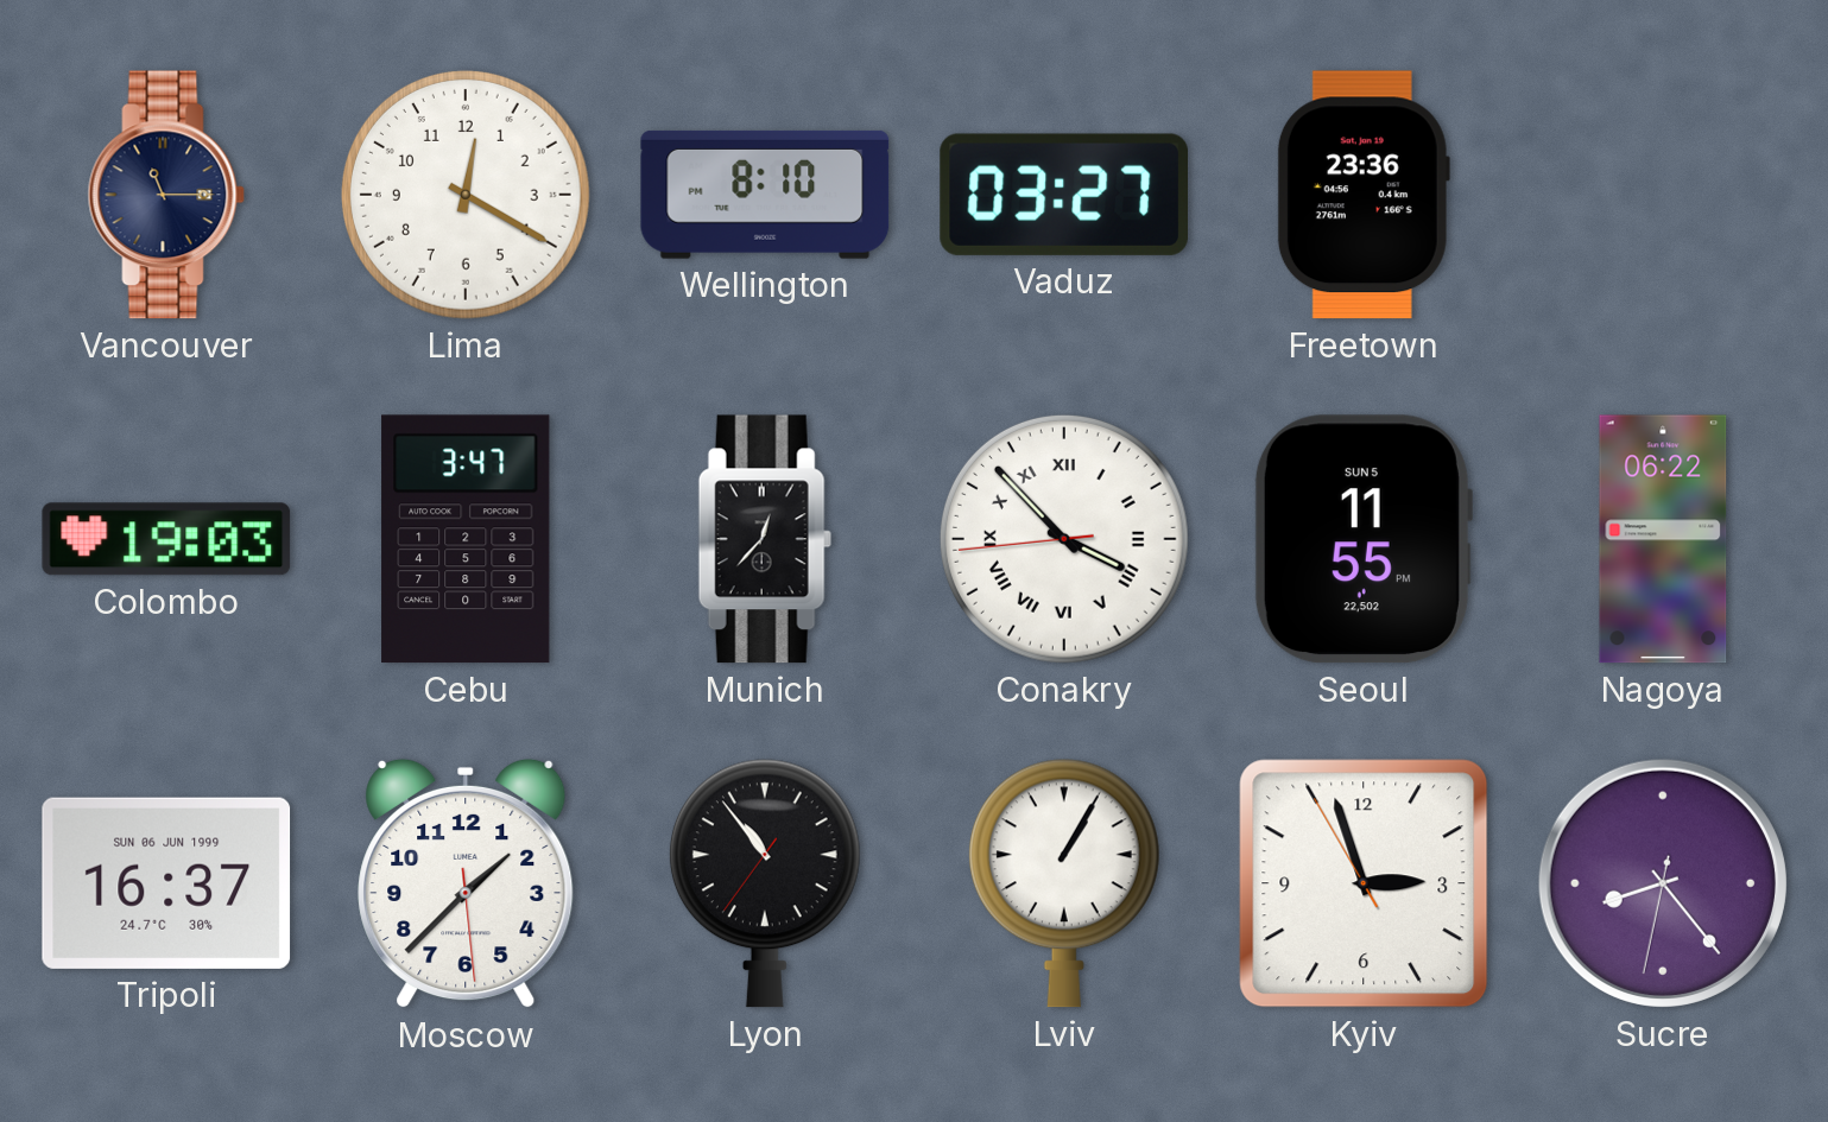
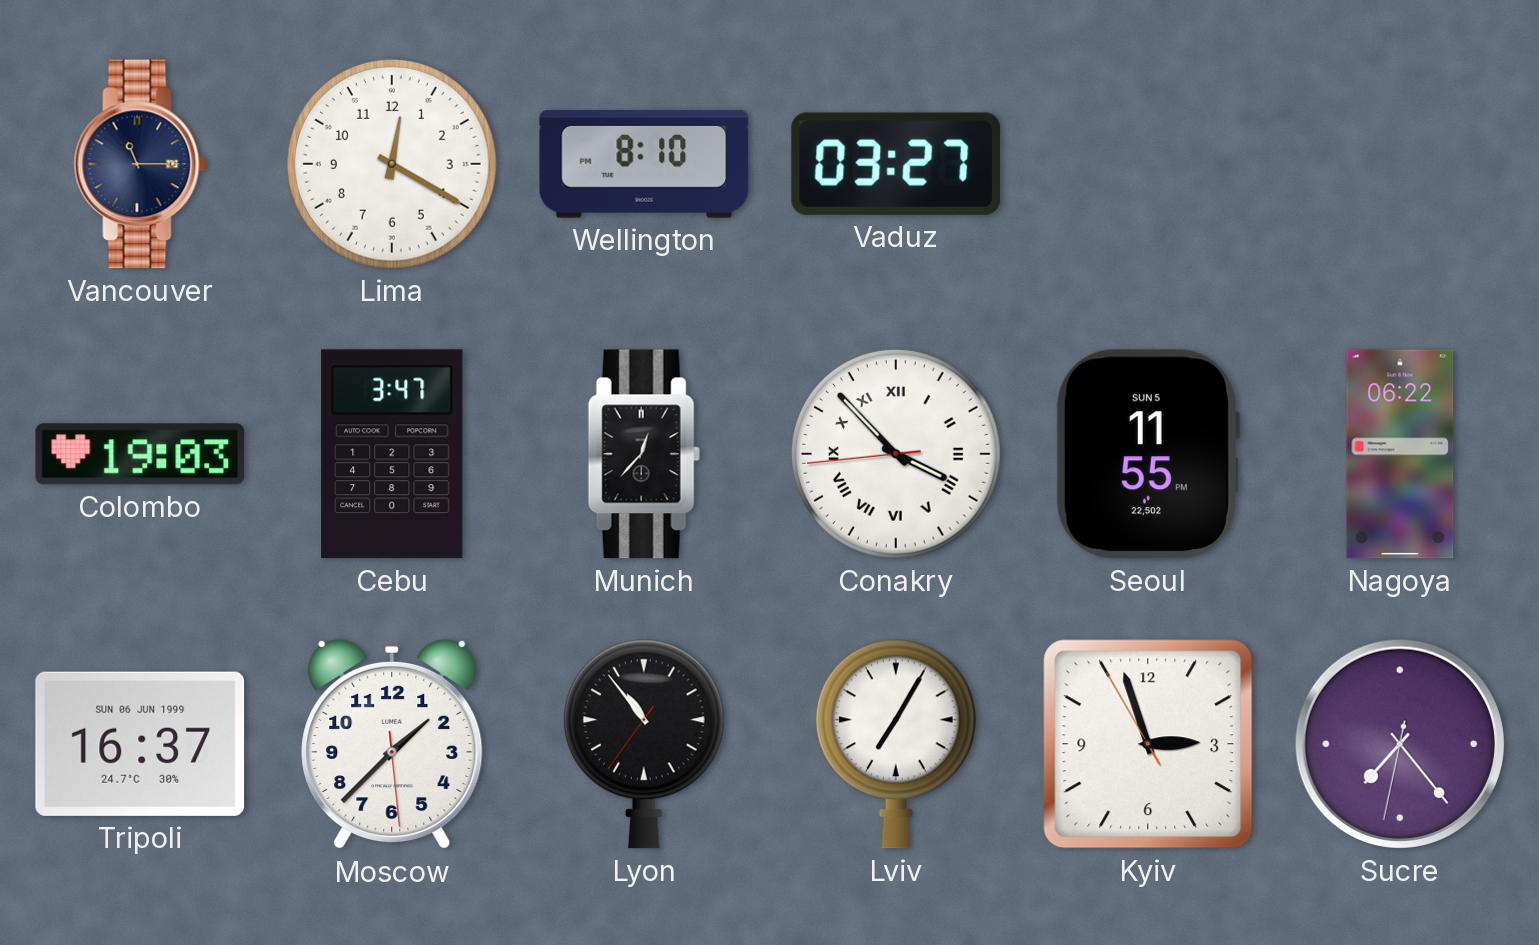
Freetown: 23:36 -> none (1364, 195)
Lviv: 1:05 -> 7:05 (896, 744)
Sucre: 8:23 -> 7:23 (1400, 744)
